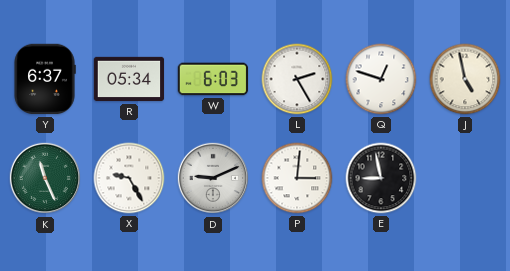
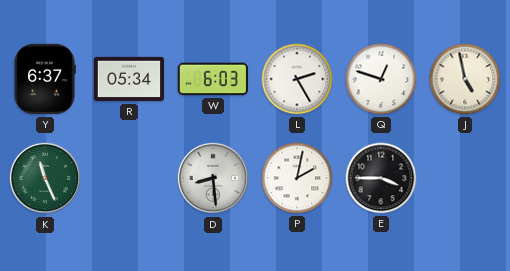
X: 9:25 -> none (129, 178)
D: 9:11 -> 8:29 (213, 178)
P: 3:01 -> 2:02 (297, 178)
E: 8:58 -> 3:45 (381, 178)
